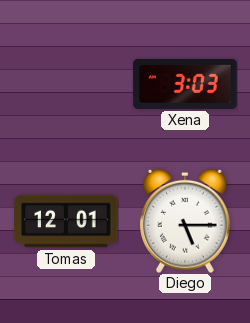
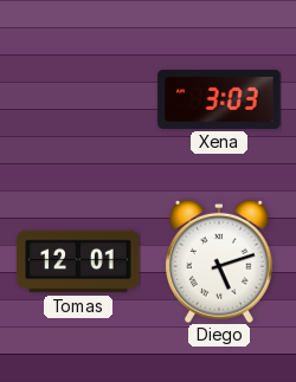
Diego: 5:15 -> 5:12 (219, 261)
